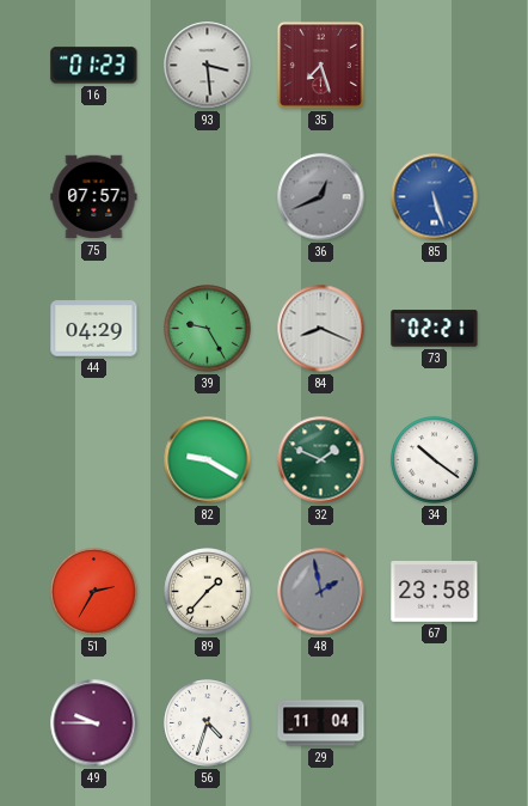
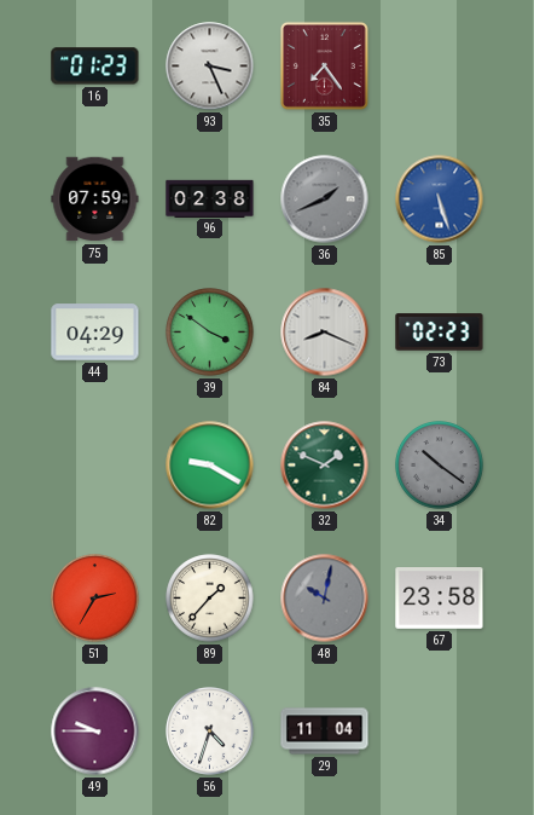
93: 3:29 -> 3:26 (210, 67)
35: 7:27 -> 7:24 (324, 65)
75: 07:57 -> 07:59 (95, 200)
96: none -> 02:38 (210, 198)
36: 12:41 -> 1:41 (325, 200)
39: 9:25 -> 3:51 (210, 333)
73: 02:21 -> 02:23 (440, 333)
34 dial: white -> grey (440, 466)
48: 1:58 -> 10:02 (325, 599)
